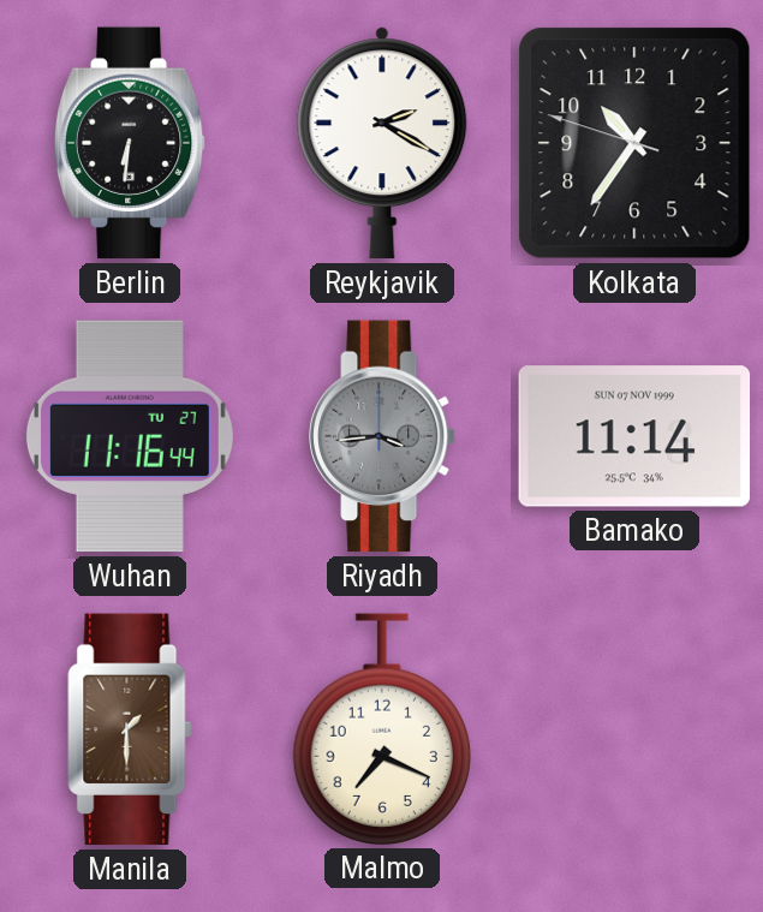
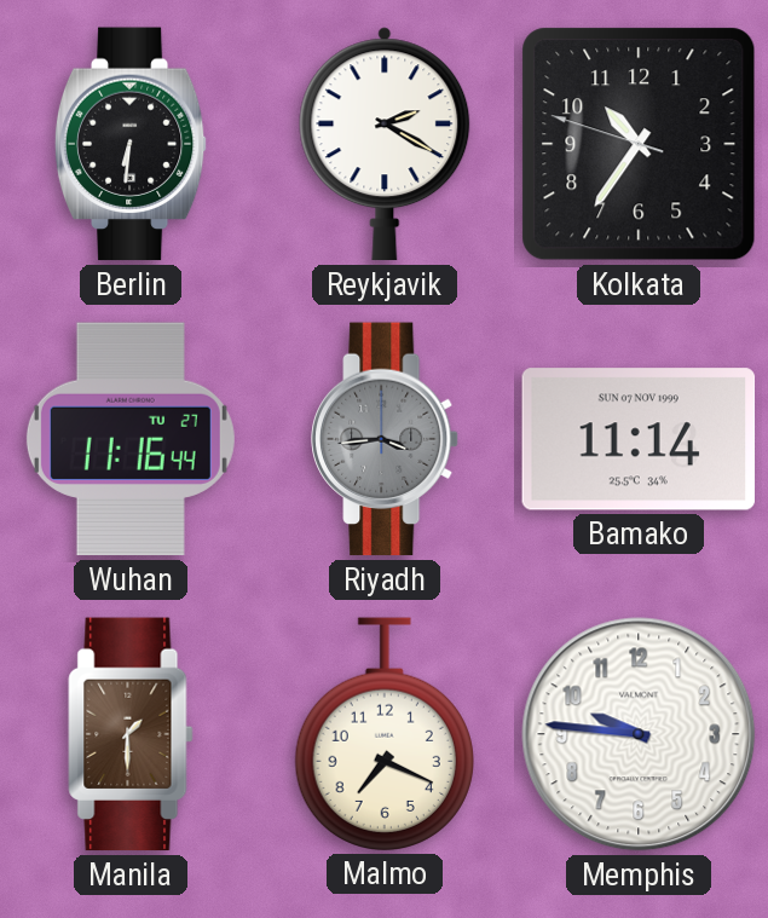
Memphis: none -> 9:46 (639, 734)
